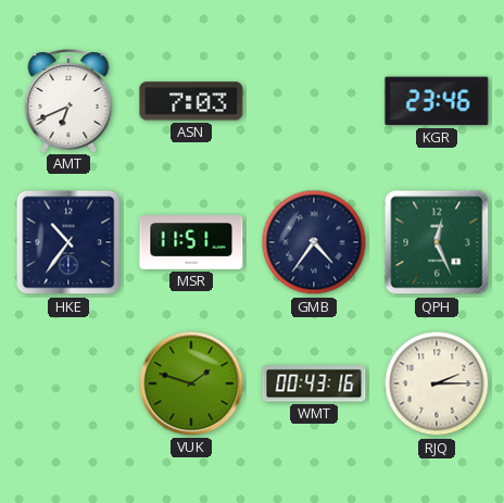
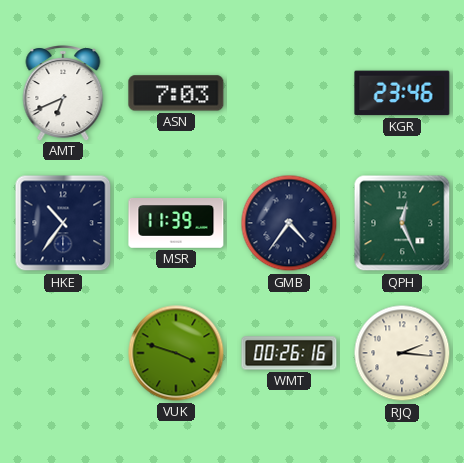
MSR: 11:51 -> 11:39 (176, 224)
VUK: 1:48 -> 3:48 (176, 353)
WMT: 00:43 -> 00:26 (289, 353)
RJQ: 2:15 -> 2:16 (402, 353)
